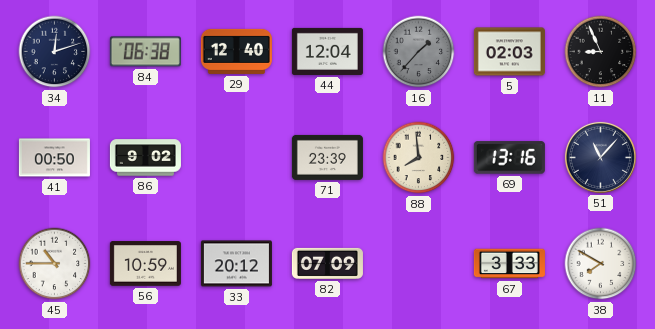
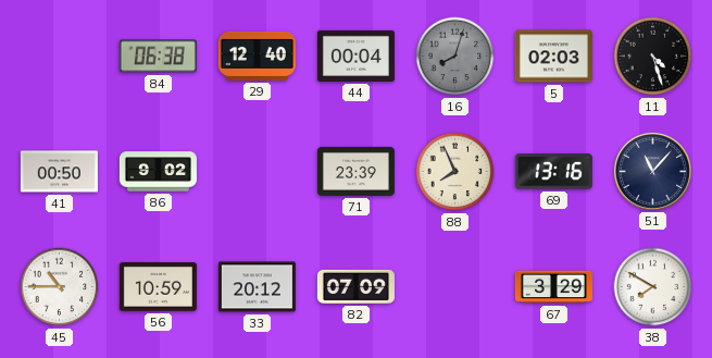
34: 12:12 -> none (55, 52)
44: 12:04 -> 00:04 (355, 55)
16: 1:37 -> 8:03 (455, 57)
11: 8:56 -> 4:27 (653, 57)
88: 7:59 -> 7:56 (455, 172)
67: 3:33 -> 3:29 (553, 287)
